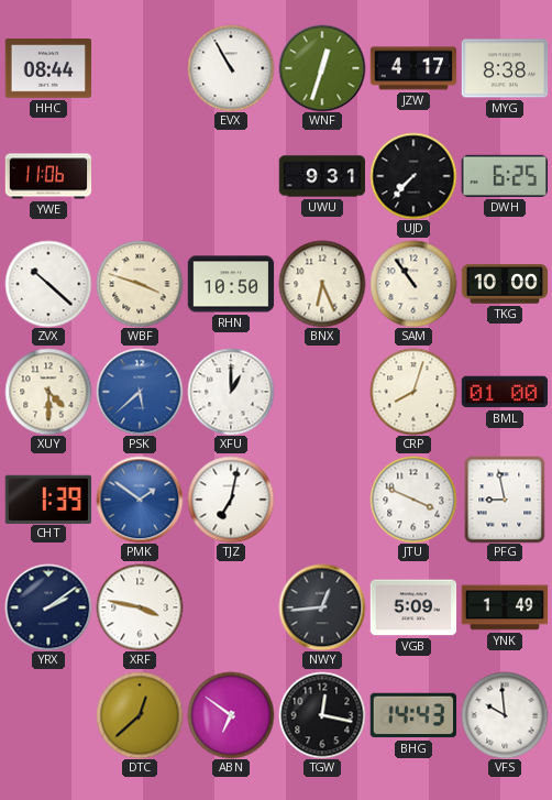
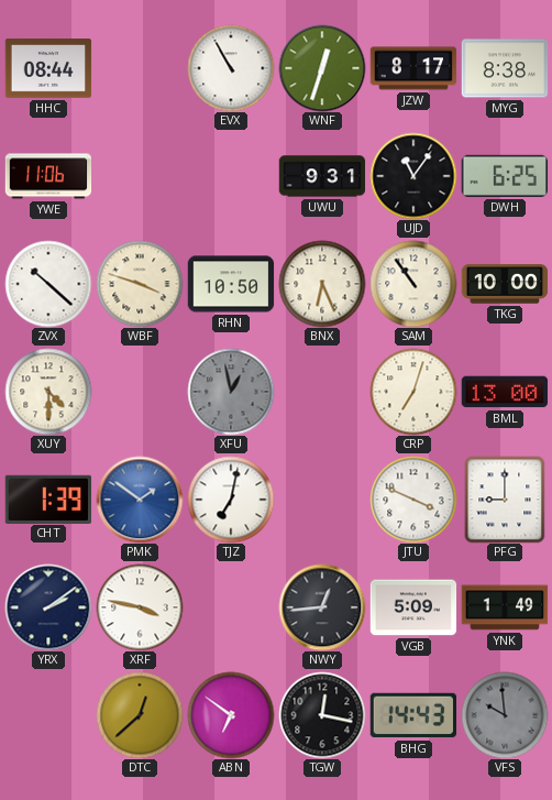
JZW: 4:17 -> 8:17 (413, 68)
UJD: 7:37 -> 11:06 (413, 176)
PSK: 5:38 -> none (140, 392)
XFU: 1:00 -> 12:58 (231, 392)
XFU dial: white -> grey (231, 392)
CRP: 8:03 -> 7:03 (413, 392)
BML: 01:00 -> 13:00 (505, 392)
PFG: 8:58 -> 9:00 (505, 500)
VFS dial: white -> grey (505, 715)
